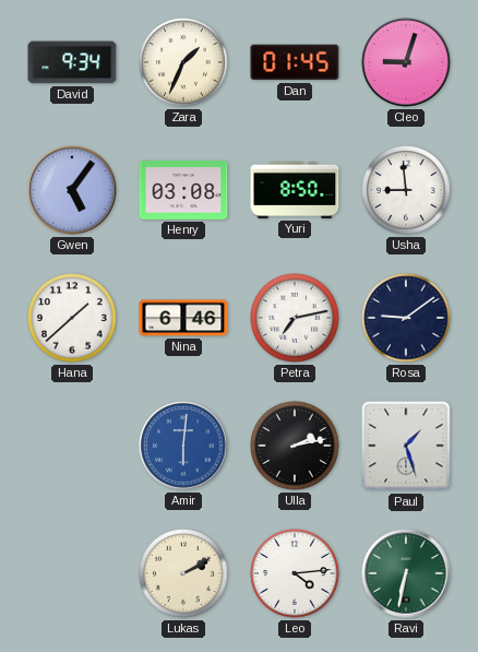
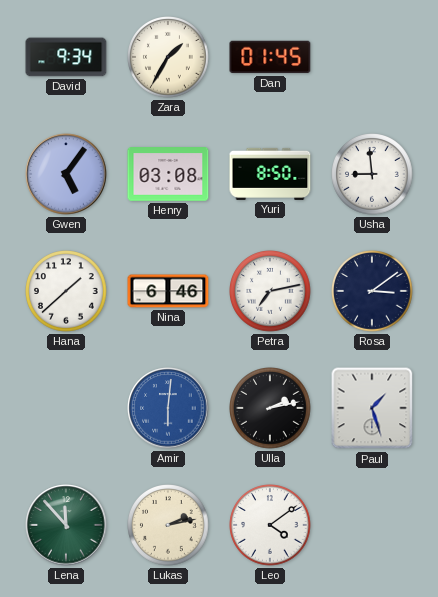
Zara: 1:34 -> 1:35 (169, 58)
Cleo: 9:03 -> none (406, 62)
Rosa: 9:09 -> 3:09 (373, 292)
Lena: none -> 11:53 (66, 525)
Lukas: 2:10 -> 2:13 (169, 526)
Leo: 4:14 -> 4:09 (271, 526)
Ravi: 6:32 -> none (406, 573)
